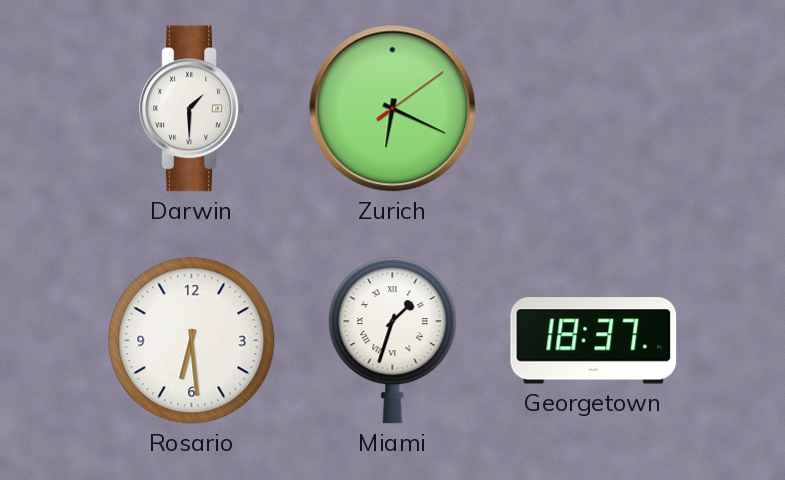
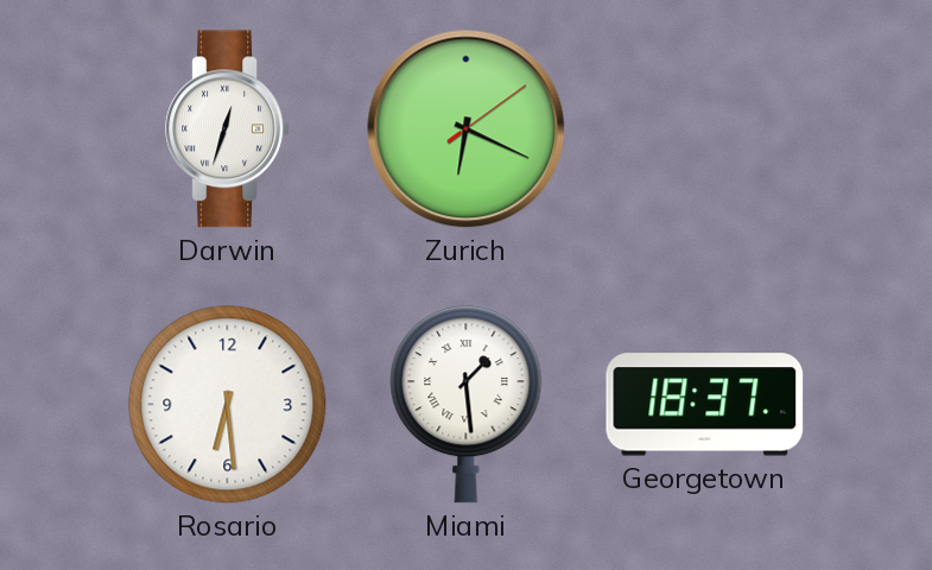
Darwin: 1:30 -> 12:33 (228, 129)
Miami: 1:33 -> 1:29 (467, 405)
